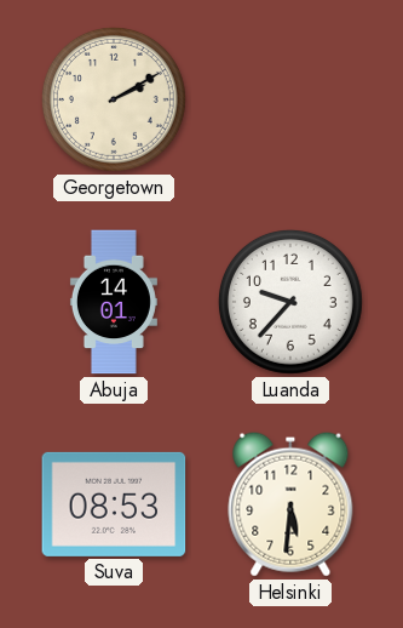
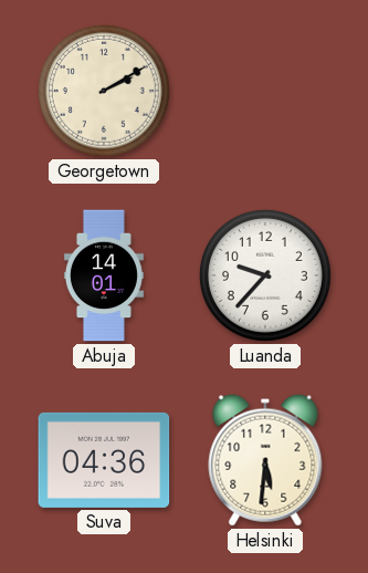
Suva: 08:53 -> 04:36 (104, 460)
